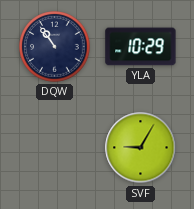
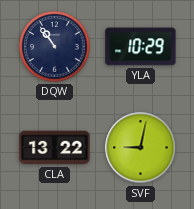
CLA: none -> 13:22 (55, 148)
SVF: 9:05 -> 9:02 (141, 148)
